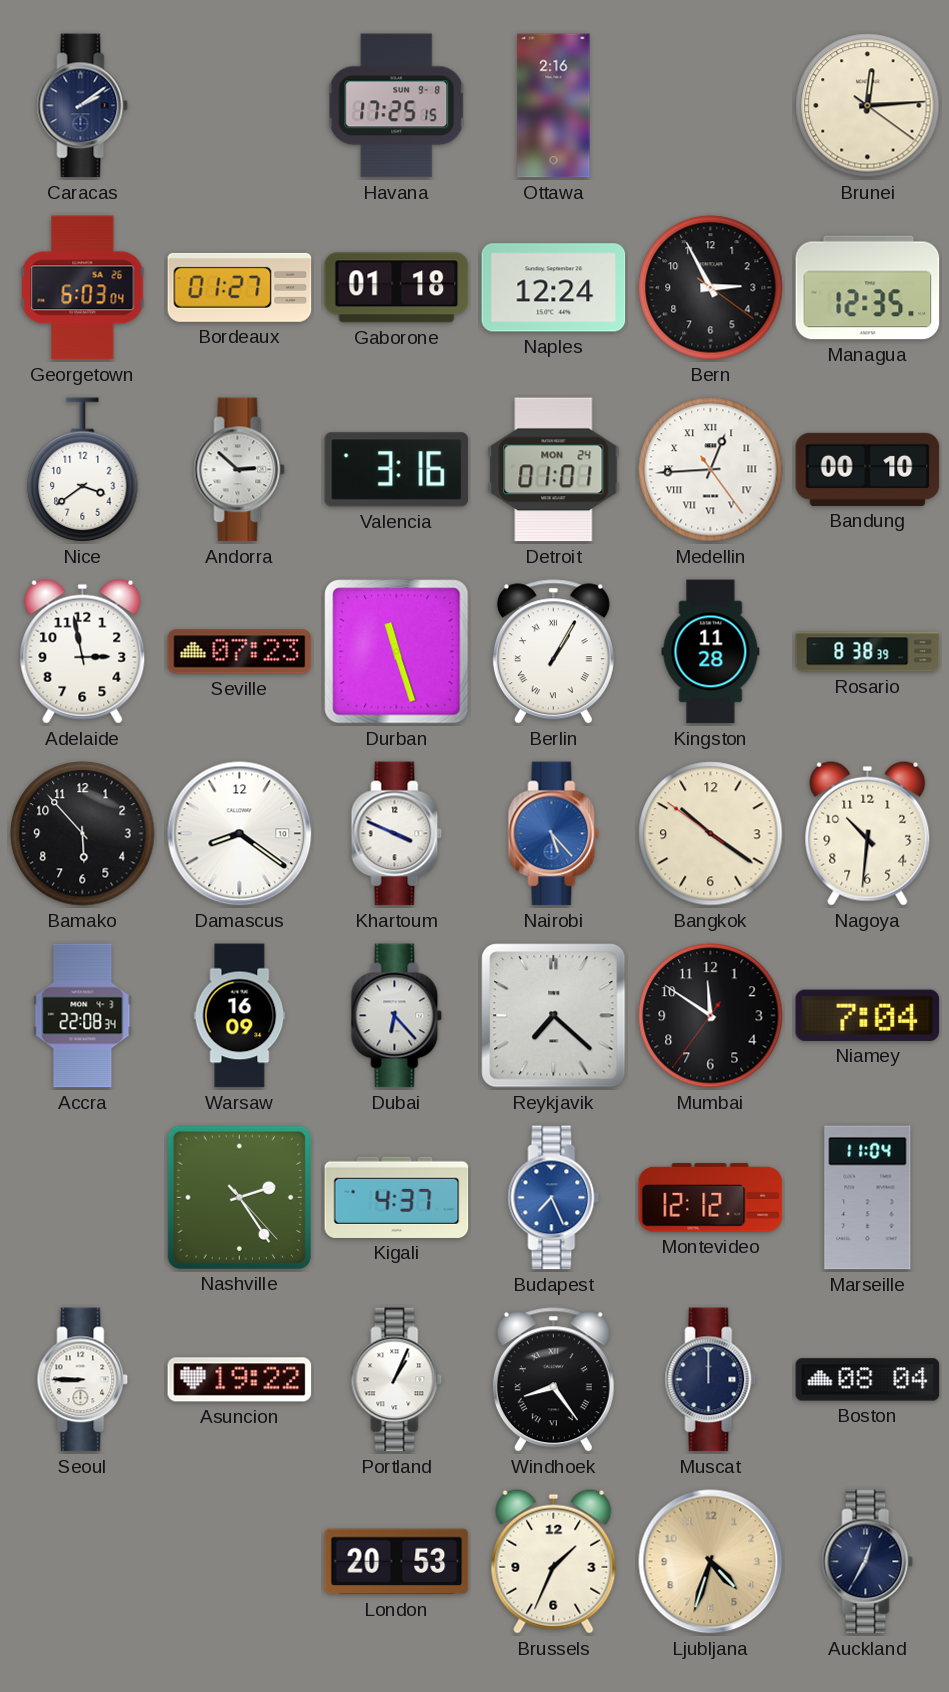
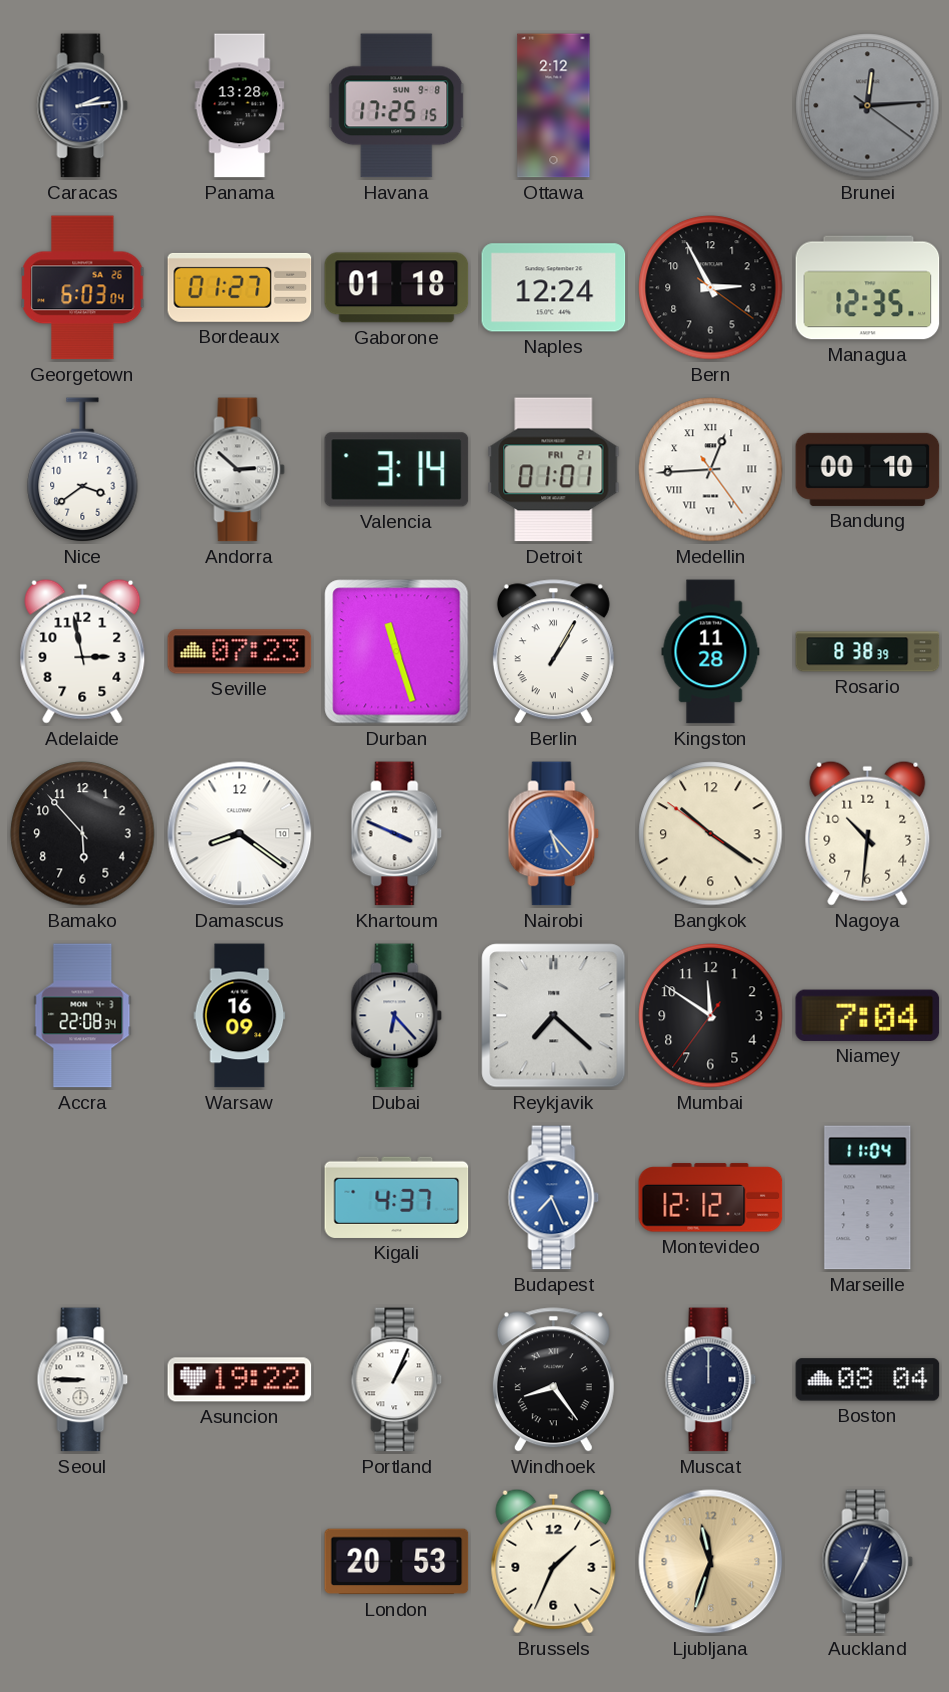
Caracas: 2:09 -> 2:14 (83, 106)
Panama: none -> 13:28 (240, 106)
Ottawa: 2:16 -> 2:12 (554, 106)
Brunei dial: cream -> grey (868, 106)
Valencia: 3:16 -> 3:14 (397, 470)
Detroit date: MON 24 -> FRI 21 (554, 470)
Nashville: 2:24 -> none (239, 1197)
Ljubljana: 4:33 -> 11:33 (711, 1562)
